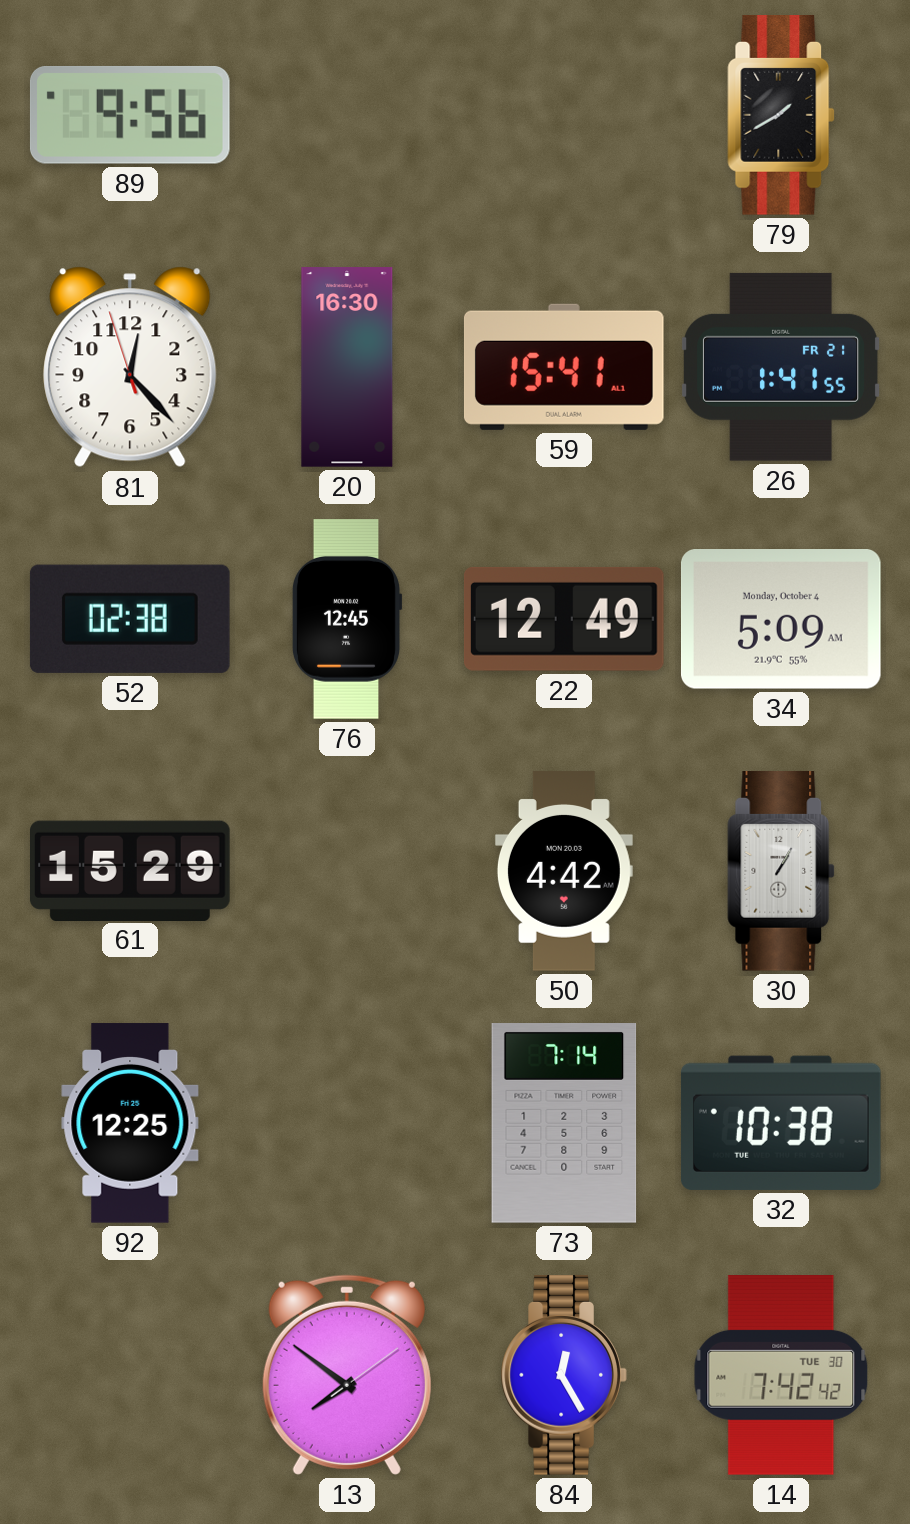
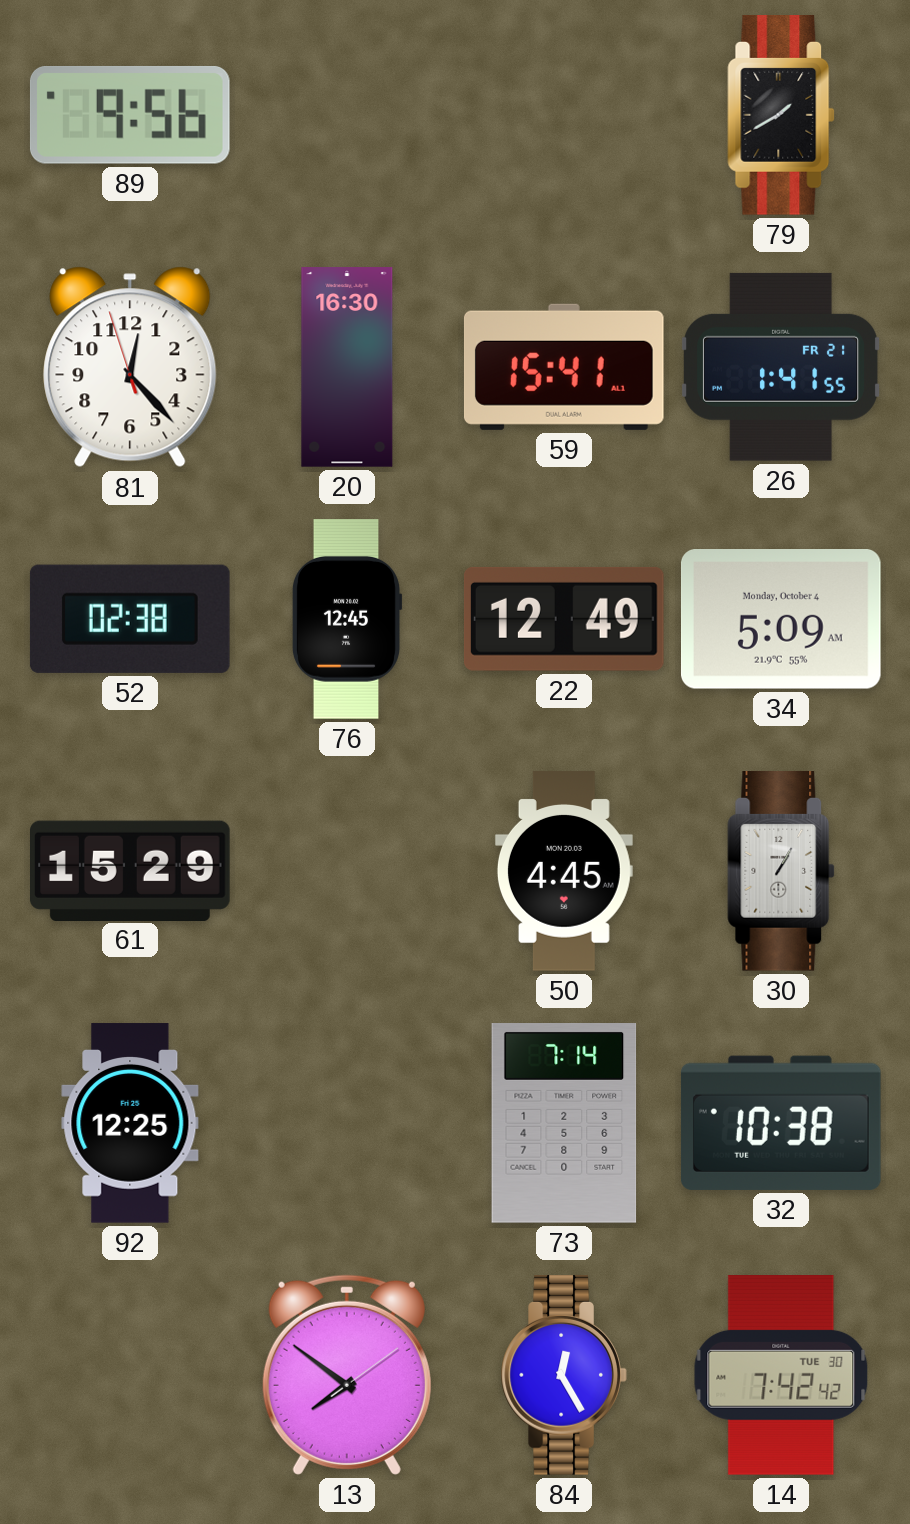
50: 4:42 -> 4:45 (564, 871)
